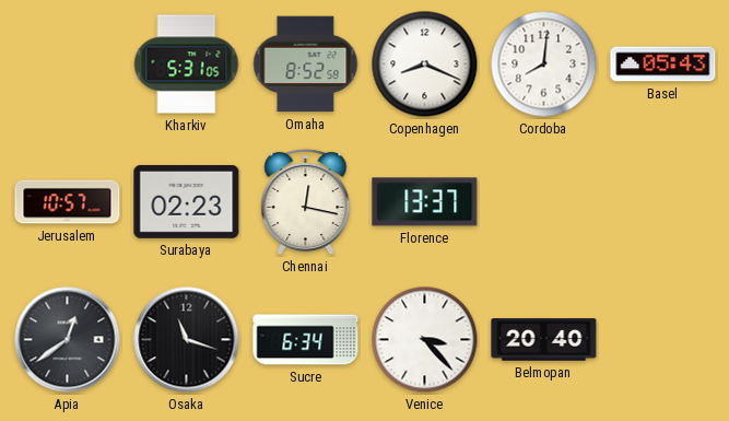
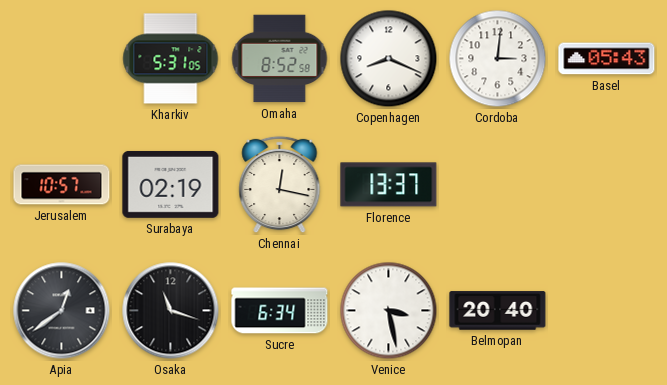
Cordoba: 8:01 -> 3:01 (498, 59)
Surabaya: 02:23 -> 02:19 (171, 184)
Venice: 3:23 -> 3:28 (389, 311)
